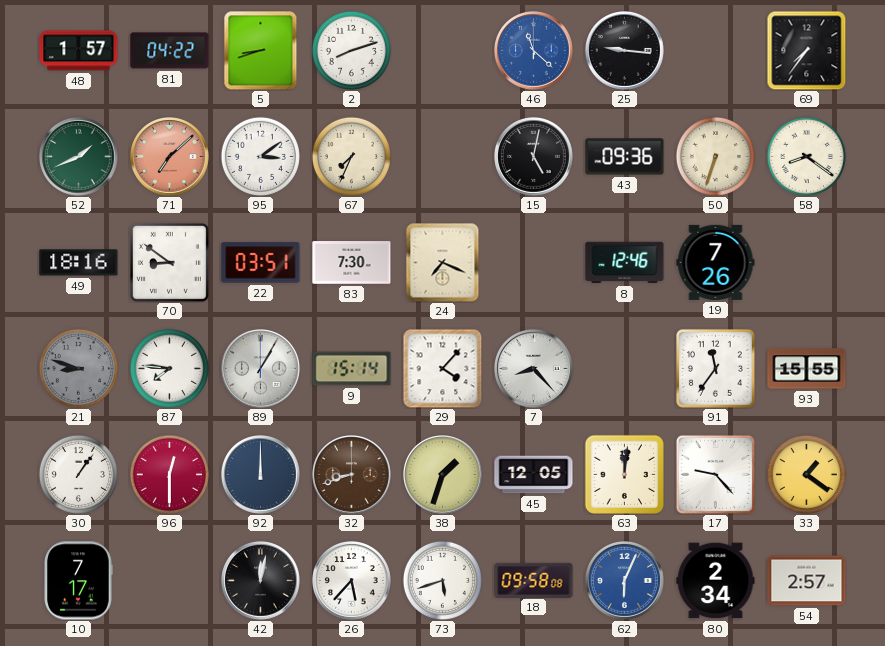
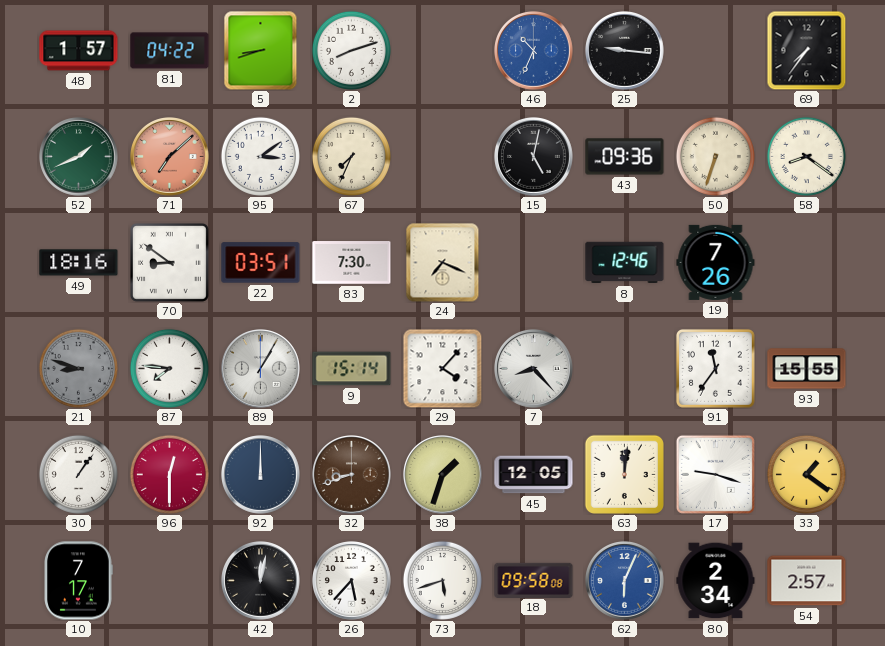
46: 11:22 -> 10:34 (534, 51)
17: 9:23 -> 9:18 (715, 474)
